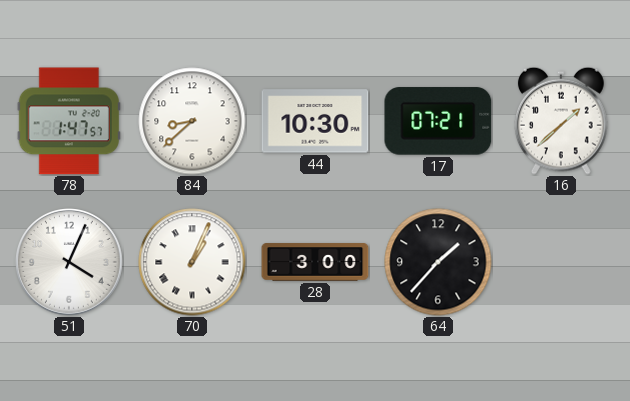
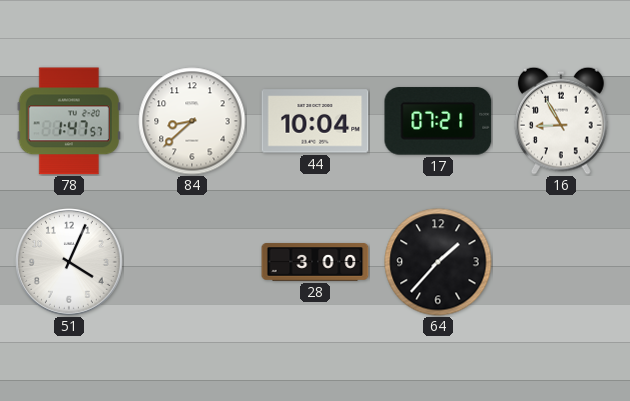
44: 10:30 -> 10:04 (315, 121)
16: 1:38 -> 8:55 (561, 121)
70: 1:04 -> none (192, 262)
